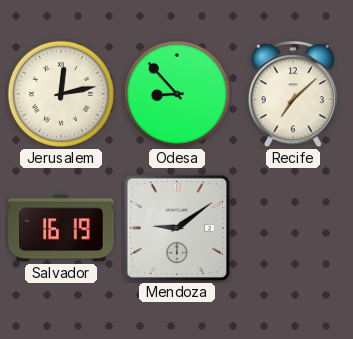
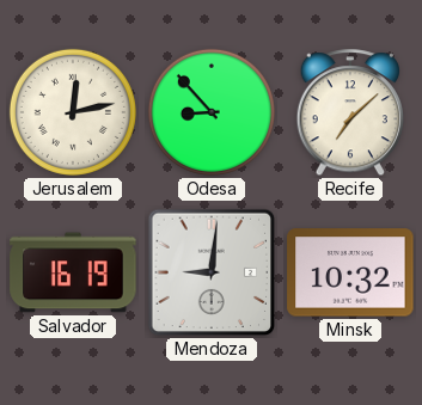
Mendoza: 9:09 -> 9:01 (212, 272)
Minsk: none -> 10:32 (350, 272)
